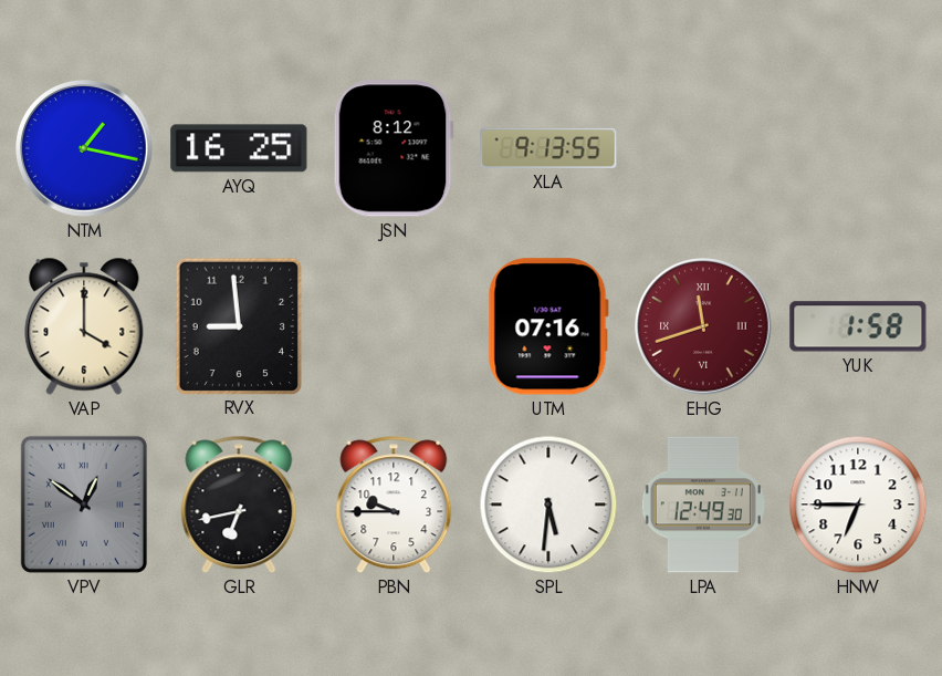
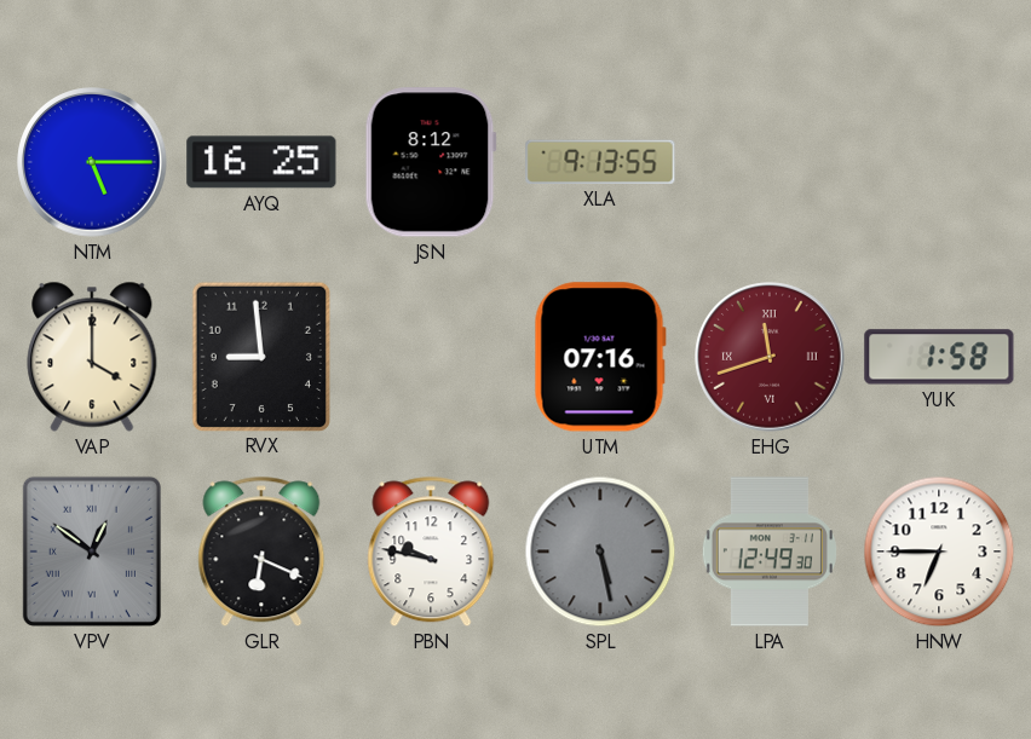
NTM: 1:17 -> 5:15 (92, 162)
GLR: 6:43 -> 6:19 (261, 552)
PBN: 9:45 -> 9:47 (431, 552)
SPL: 5:31 -> 5:28 (600, 552)
SPL dial: white -> grey (600, 552)
